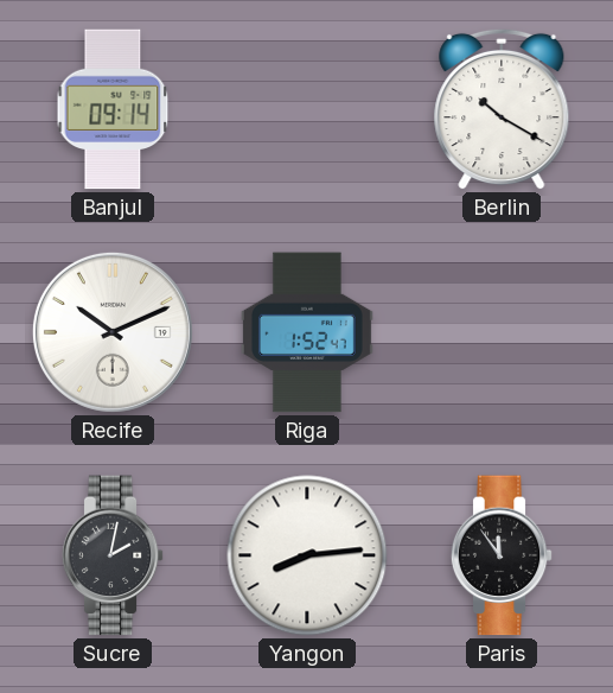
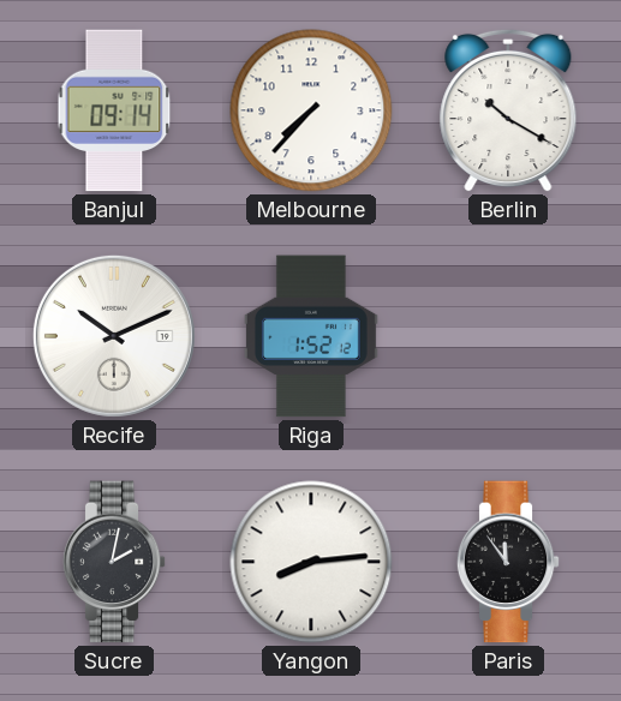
Melbourne: none -> 7:37 (311, 110)
Riga: 1:52:47 -> 1:52:12 (311, 336)
